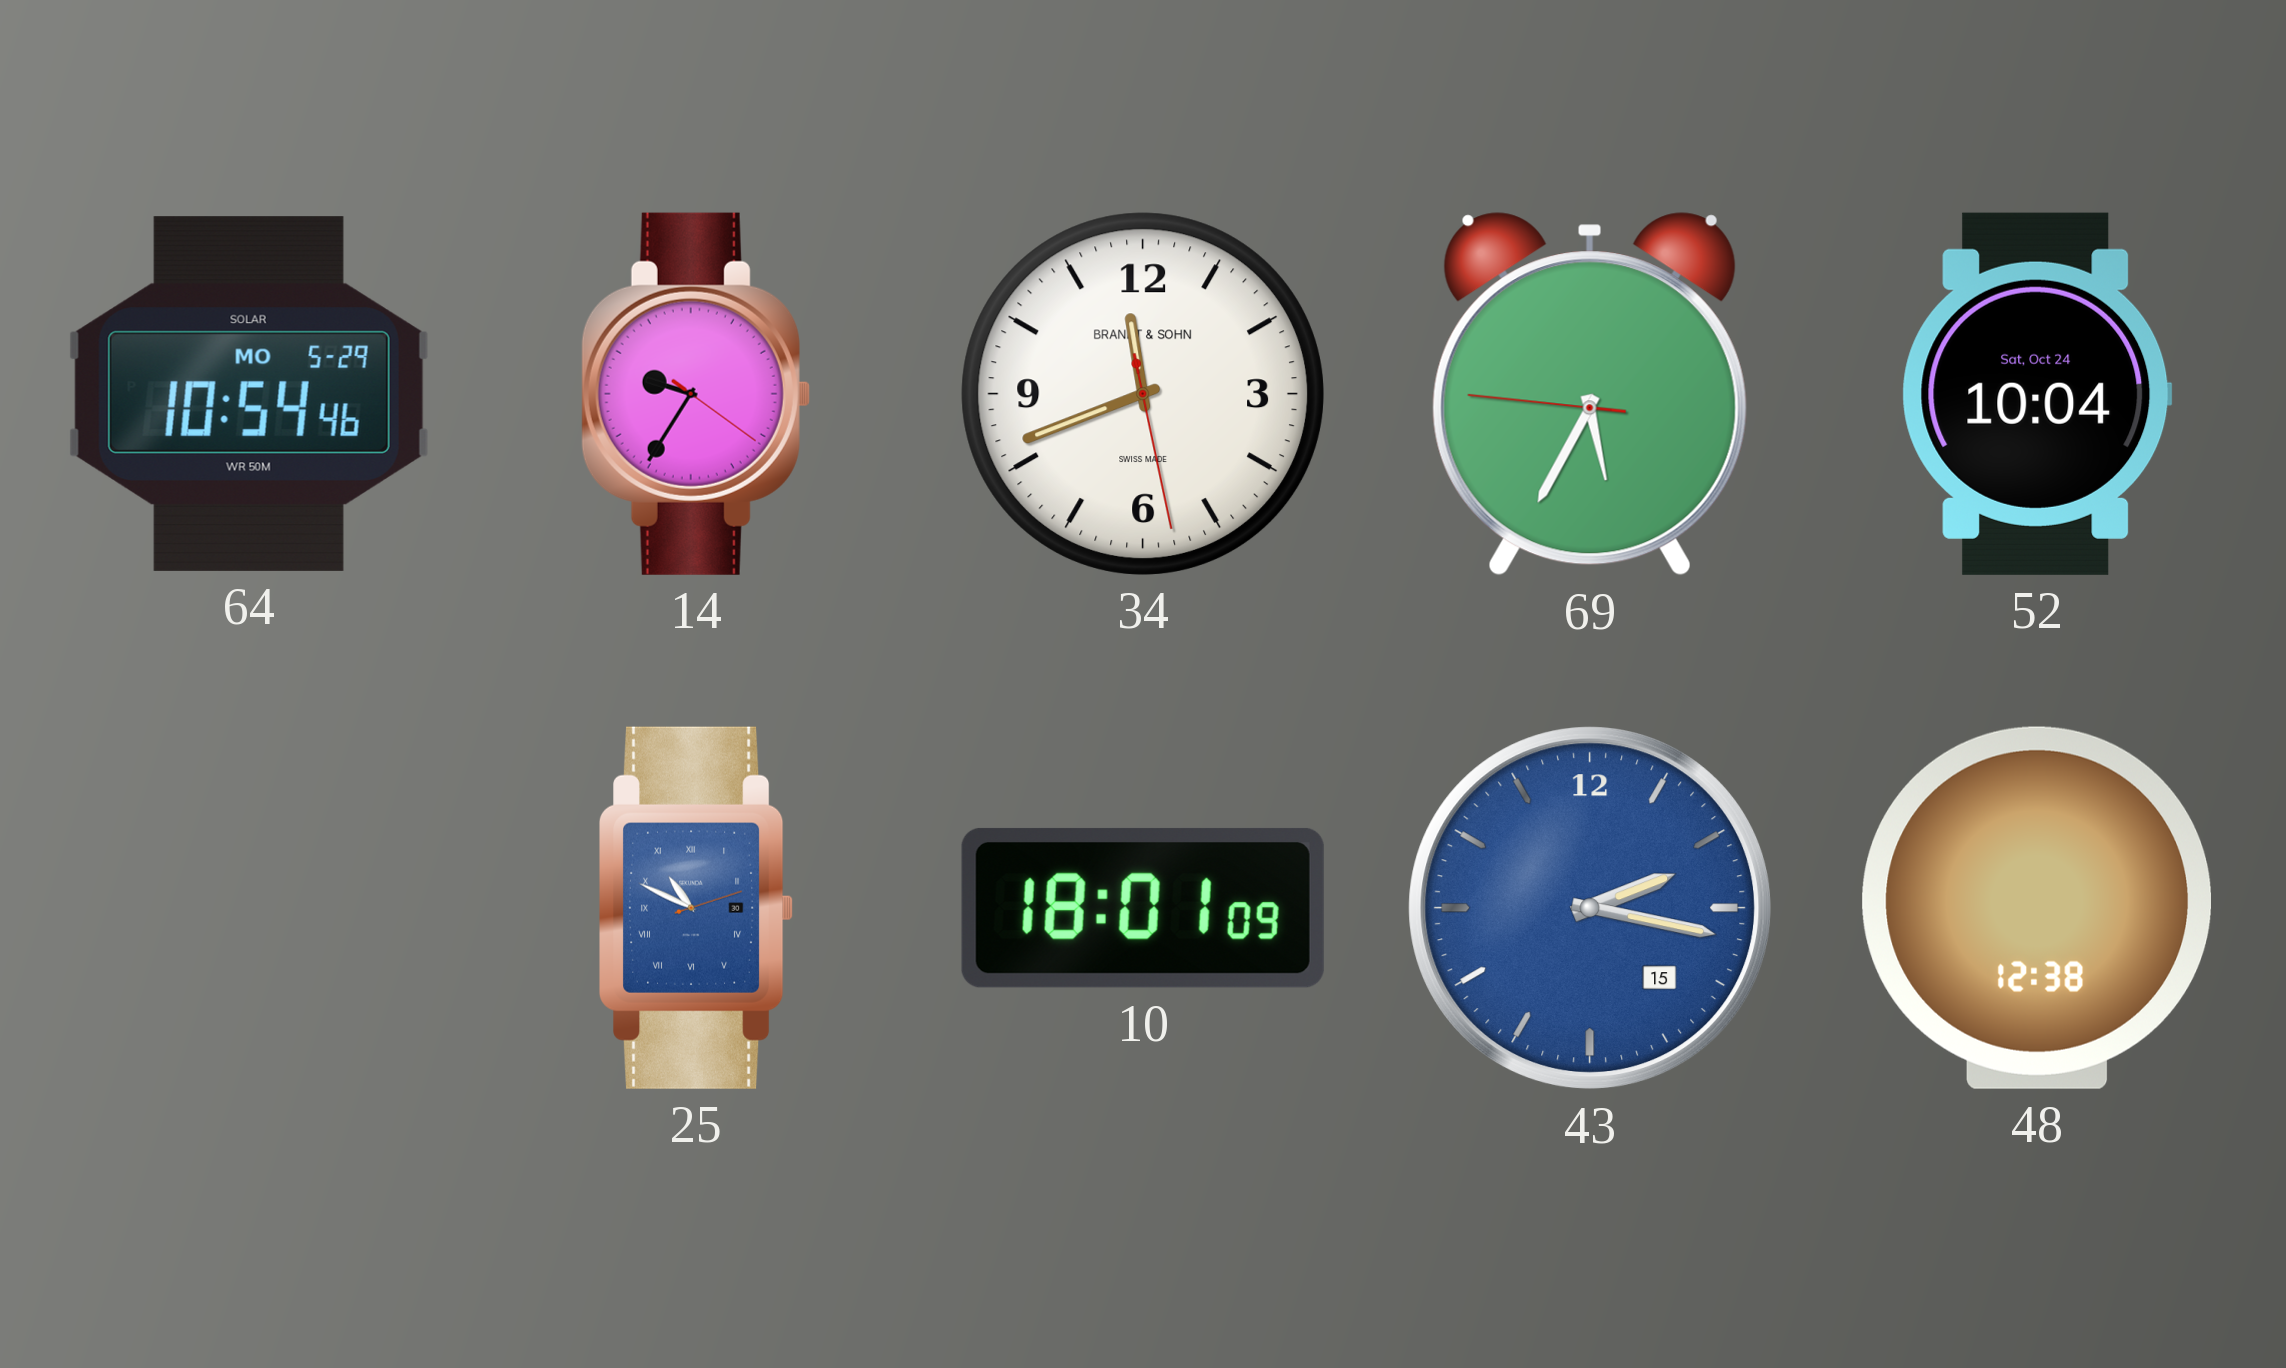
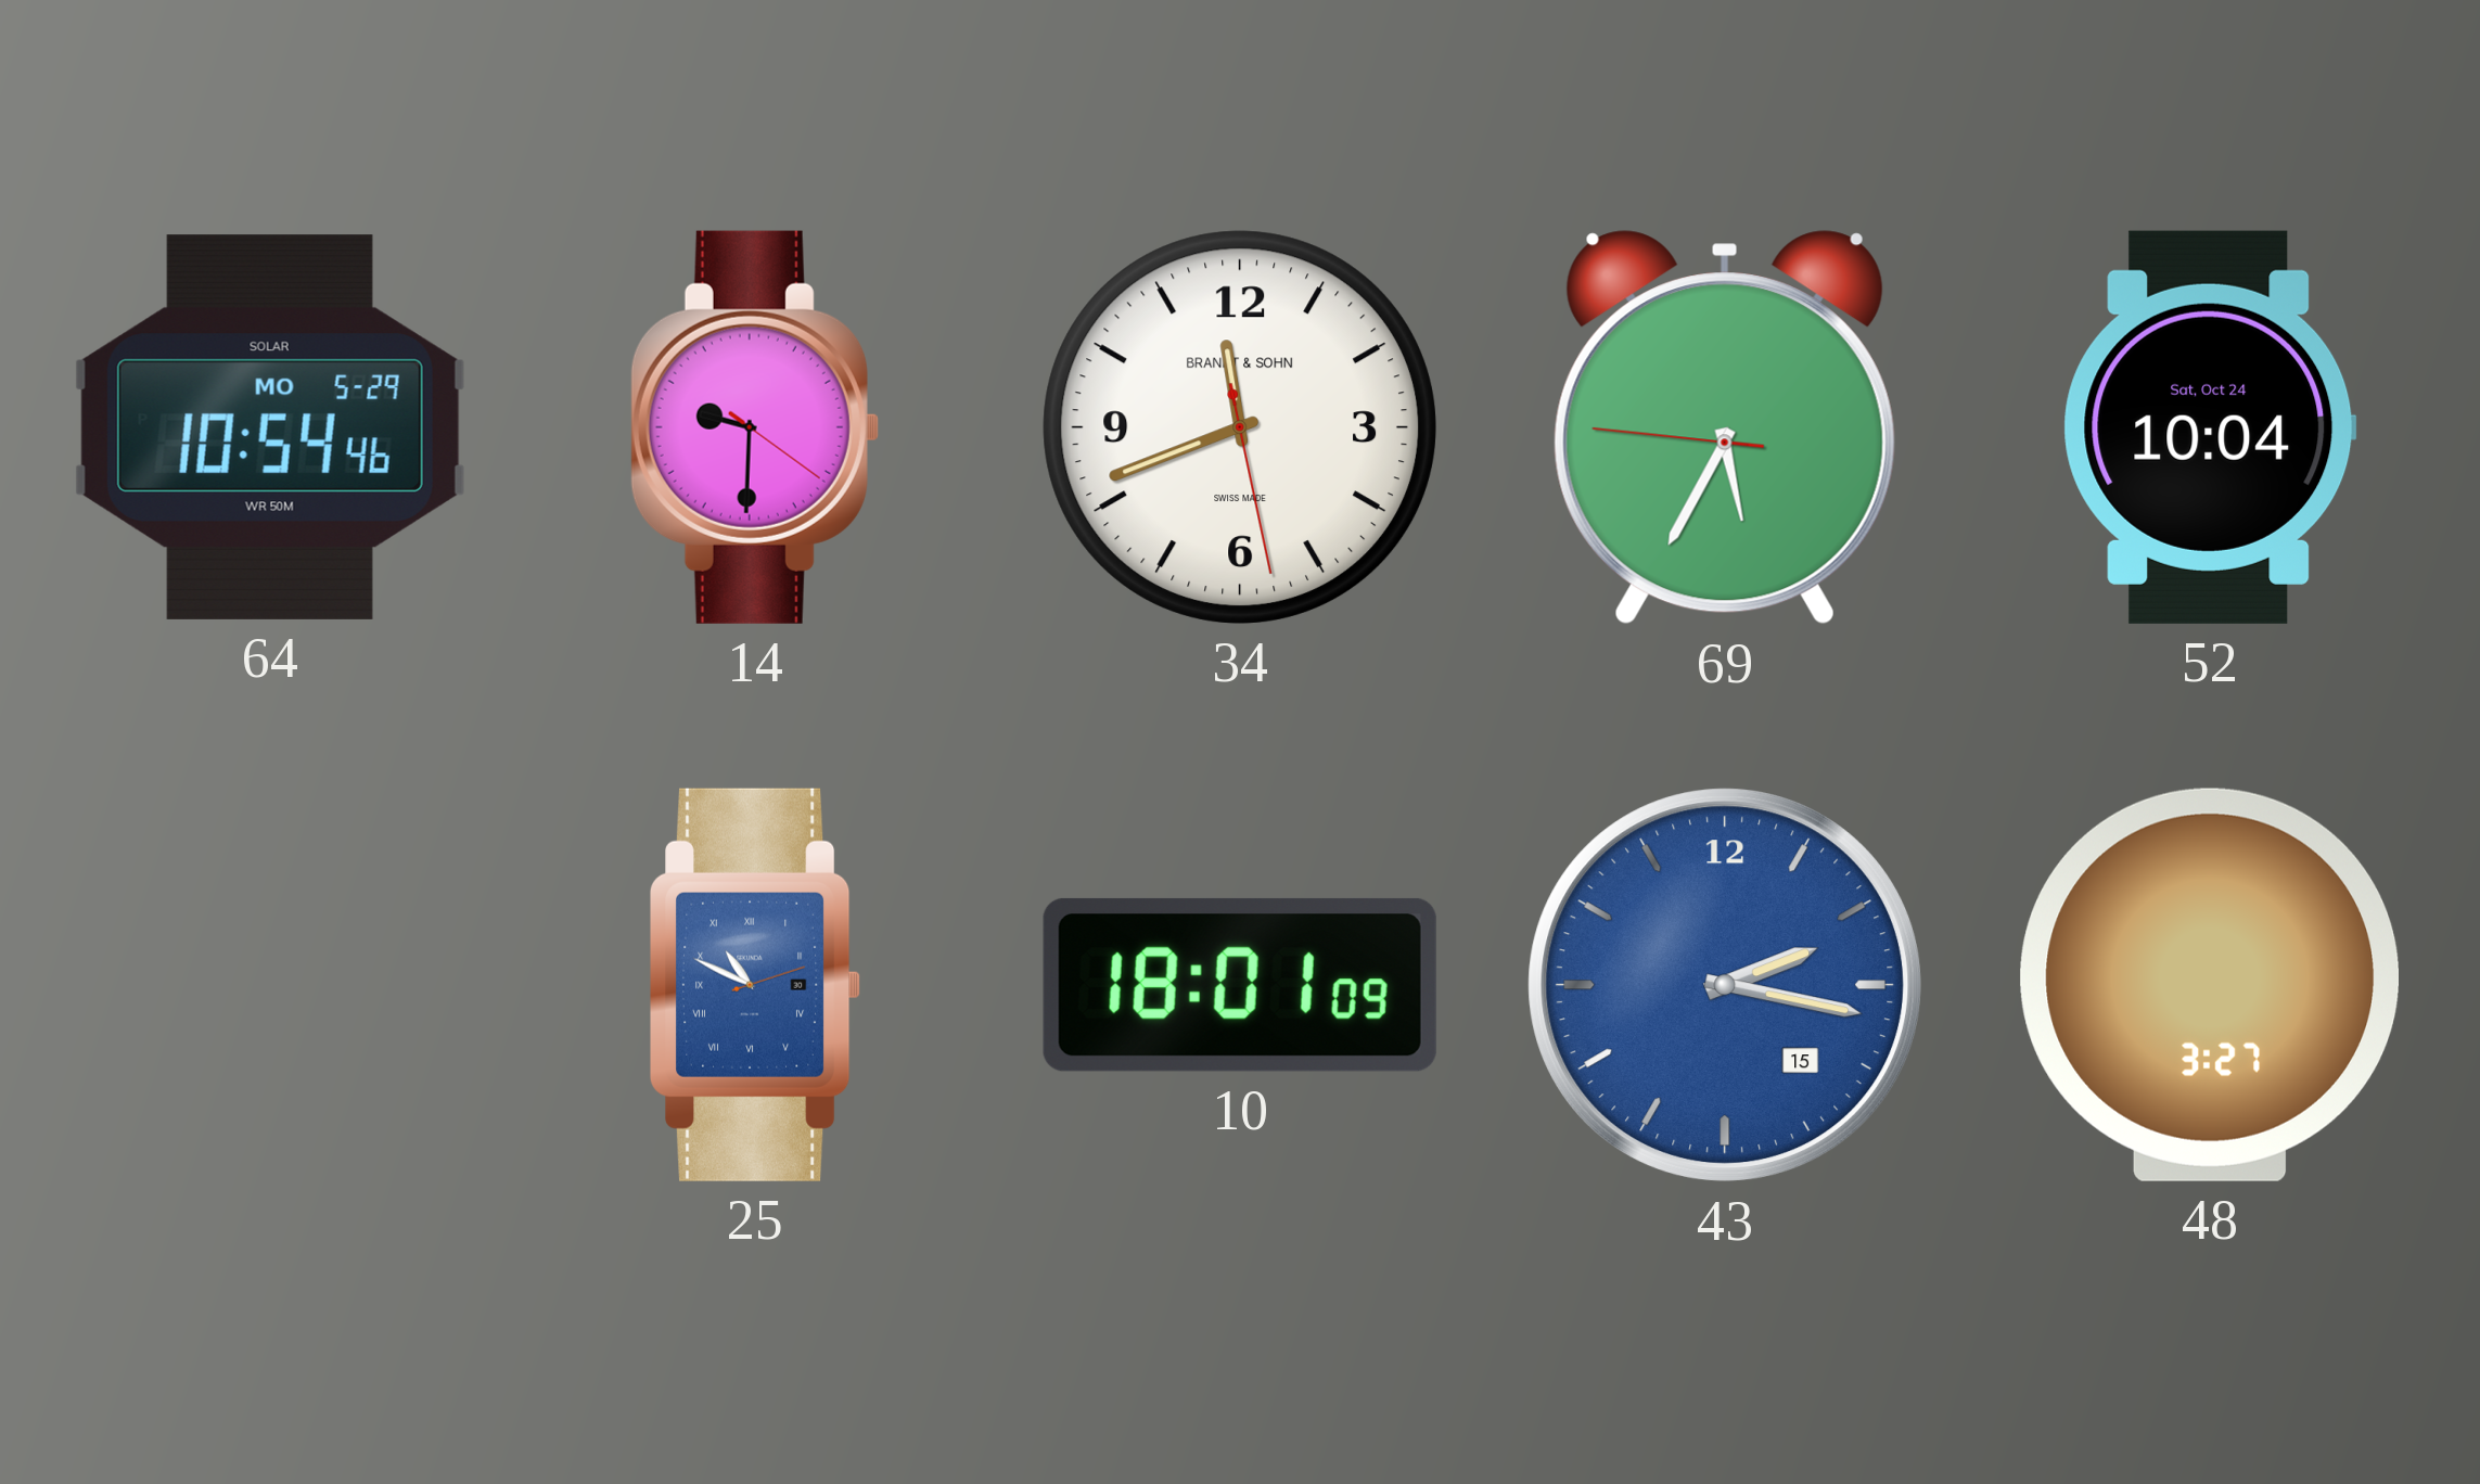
14: 9:35 -> 9:30 (755, 427)
48: 12:38 -> 3:27 (2209, 985)
